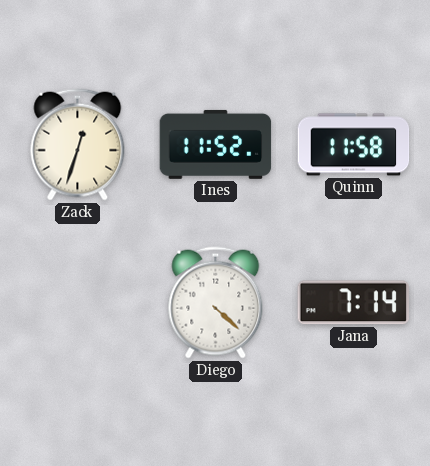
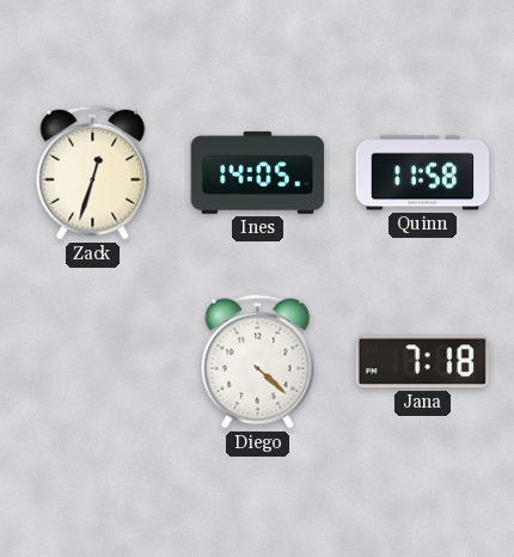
Ines: 11:52 -> 14:05 (258, 172)
Jana: 7:14 -> 7:18 (422, 362)
